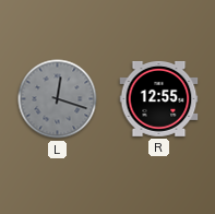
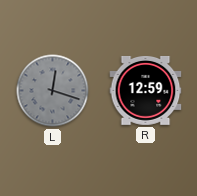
R: 12:55 -> 12:59 (146, 90)
